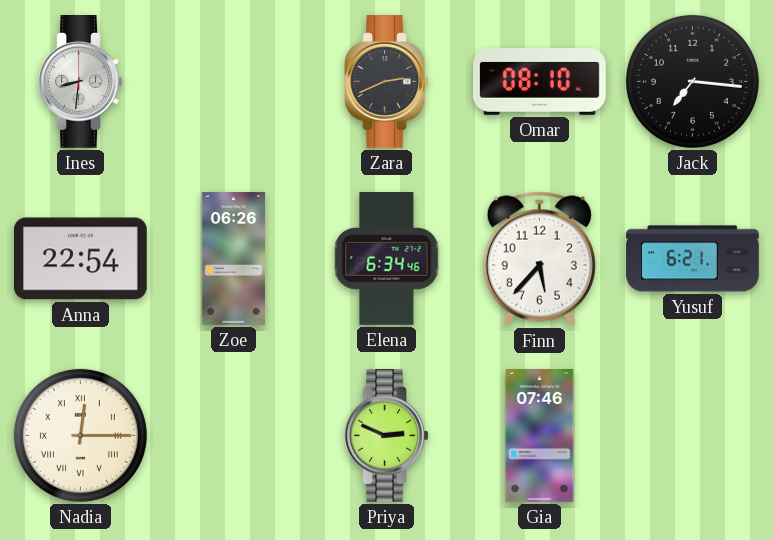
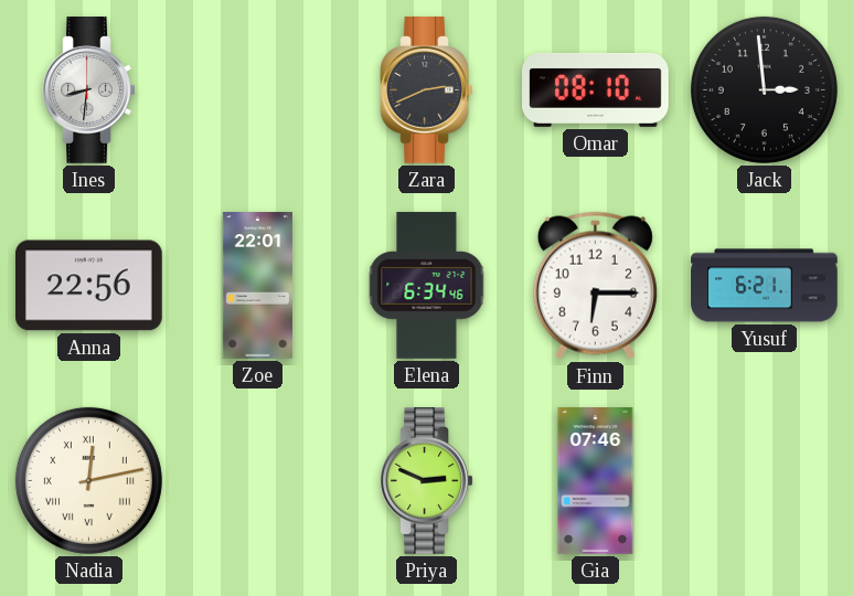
Jack: 7:16 -> 2:59 (764, 89)
Anna: 22:54 -> 22:56 (89, 286)
Zoe: 06:26 -> 22:01 (257, 286)
Finn: 5:37 -> 6:15 (595, 286)
Nadia: 12:15 -> 12:13 (88, 480)
